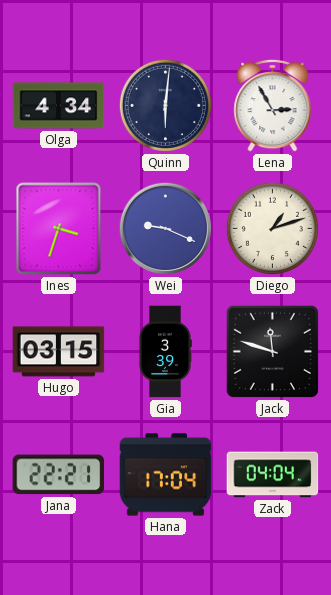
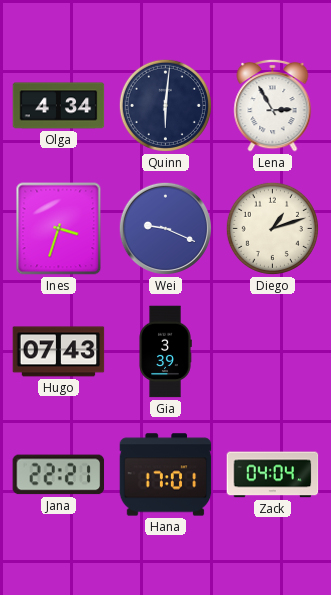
Hugo: 03:15 -> 07:43 (59, 352)
Jack: 11:48 -> none (272, 351)
Hana: 17:04 -> 17:01 (166, 475)
